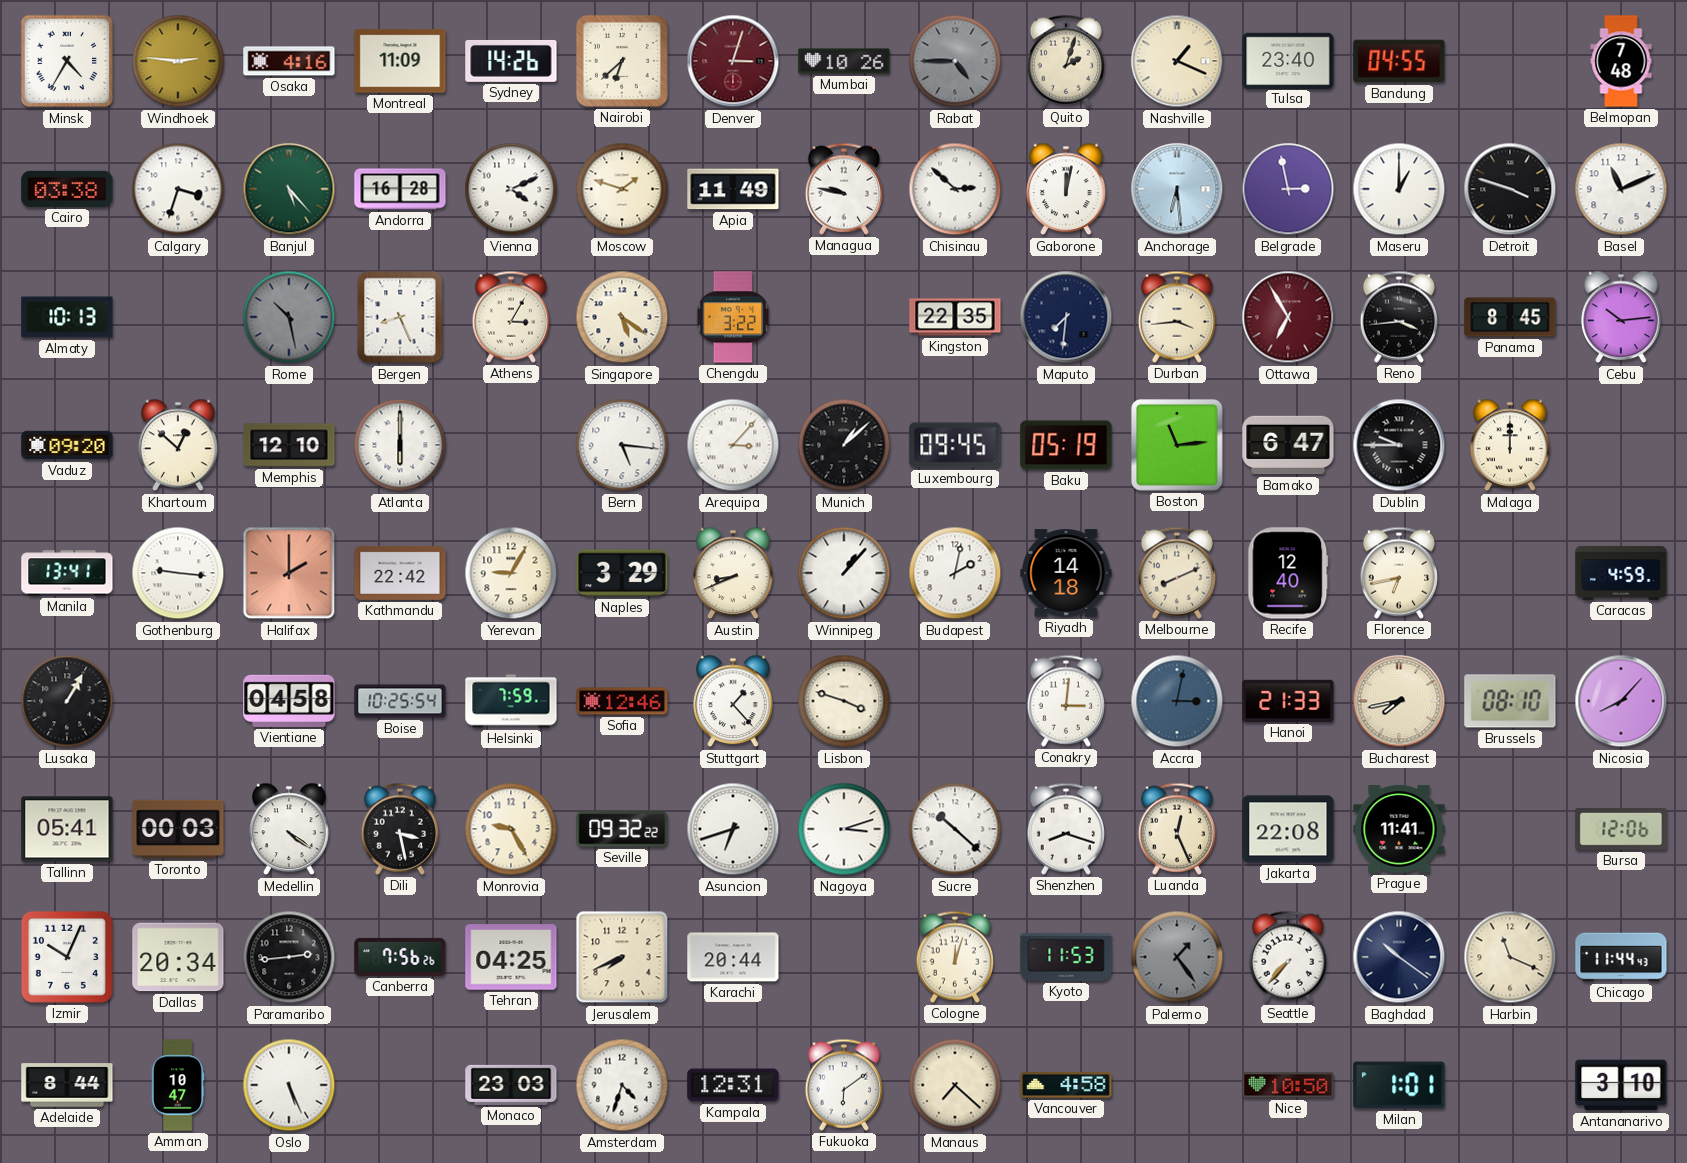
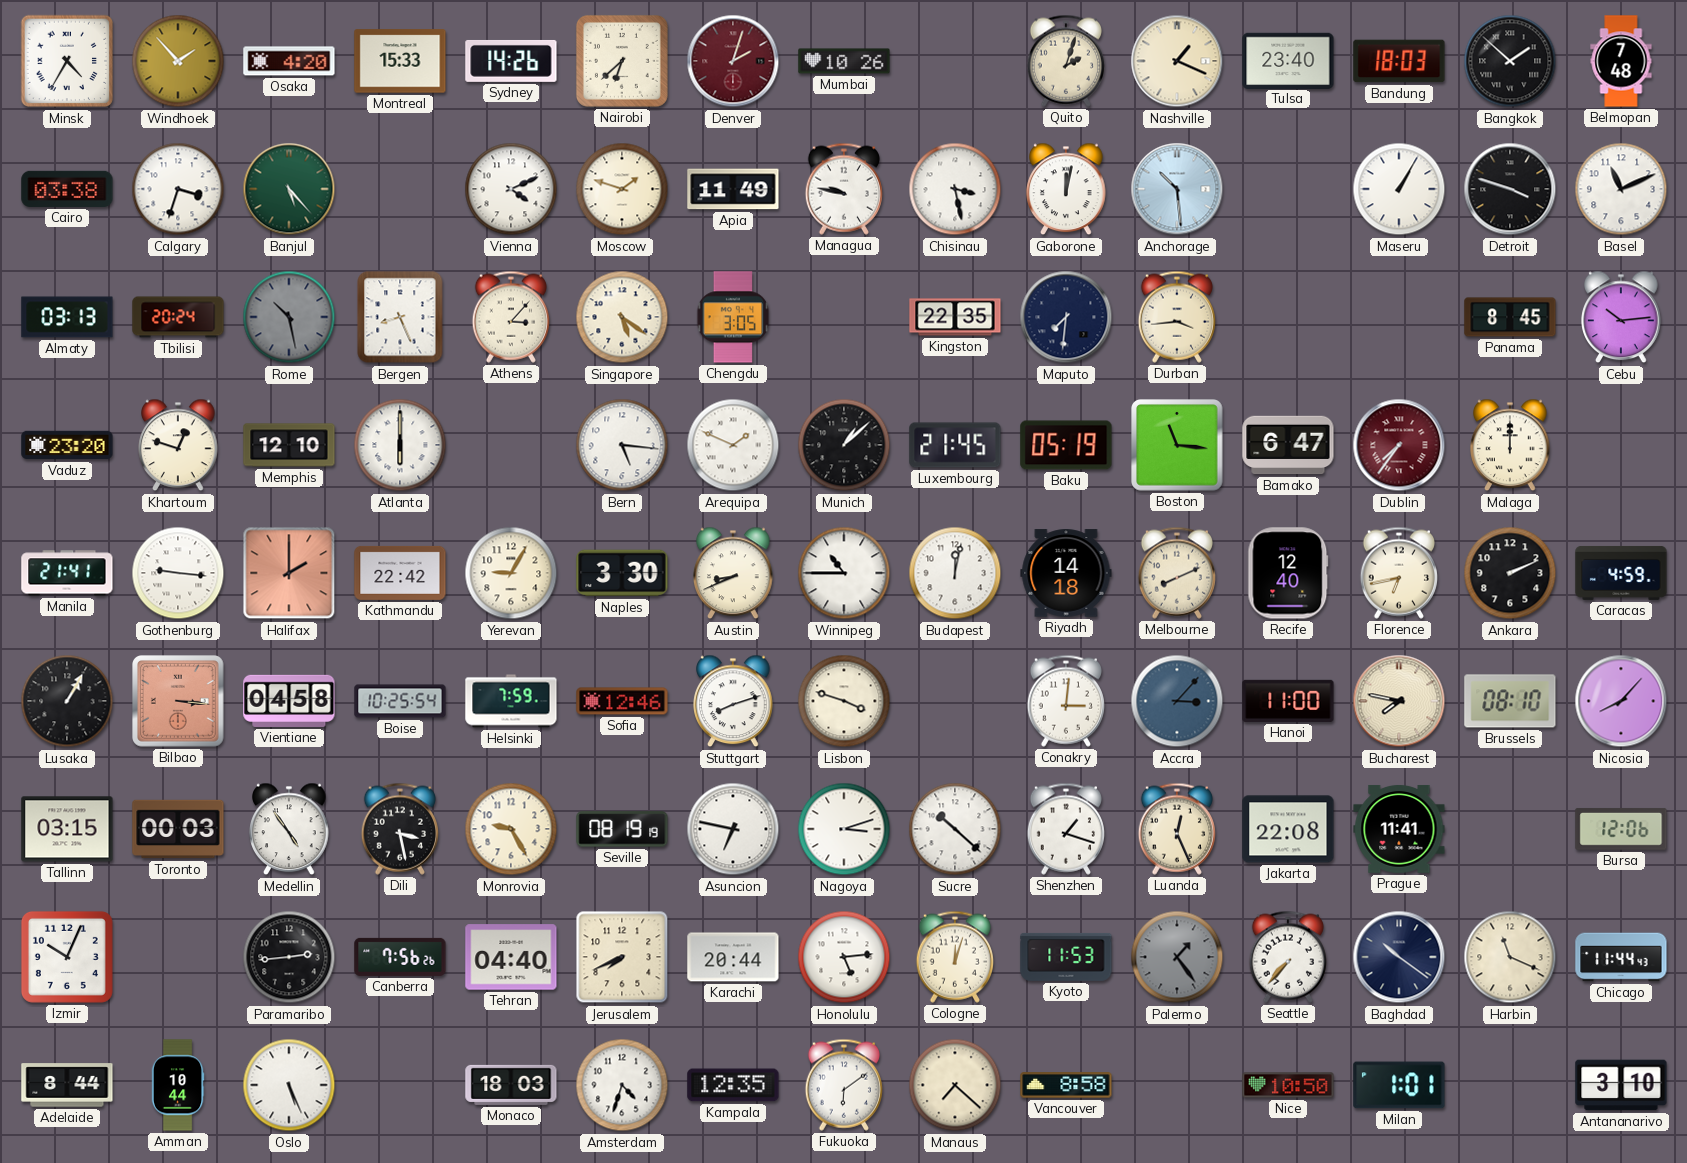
Windhoek: 2:46 -> 1:53 (178, 61)
Osaka: 4:16 -> 4:20 (289, 61)
Montreal: 11:09 -> 15:33 (400, 61)
Denver: 3:03 -> 2:03 (733, 61)
Rabat: 4:45 -> none (955, 61)
Bandung: 04:55 -> 18:03 (1399, 61)
Bangkok: none -> 1:52 (1510, 61)
Andorra: 16:28 -> none (400, 189)
Chisinau: 2:52 -> 3:28 (955, 189)
Anchorage: 6:29 -> 10:29 (1177, 189)
Belgrade: 2:58 -> none (1288, 189)
Maseru: 1:00 -> 1:05 (1399, 189)
Almaty: 10:13 -> 03:13 (67, 317)
Tbilisi: none -> 20:24 (178, 317)
Athens: 3:05 -> 3:07 (511, 317)
Chengdu: 3:22 -> 3:05 (733, 317)
Ottawa: 6:55 -> none (1288, 317)
Reno: 3:44 -> none (1399, 317)
Vaduz: 09:20 -> 23:20 (67, 445)
Khartoum: 12:52 -> 12:48 (178, 445)
Arequipa: 3:07 -> 1:49 (733, 445)
Luxembourg: 09:45 -> 21:45 (955, 445)
Boston: 11:14 -> 11:16 (1178, 446)
Dublin: 9:45 -> 7:36 (1399, 445)
Dublin dial: black -> burgundy (1399, 445)
Manila: 13:41 -> 21:41 (67, 573)
Naples: 3:29 -> 3:30 (622, 573)
Winnipeg: 1:07 -> 10:45 (844, 573)
Budapest: 2:02 -> 12:02 (955, 573)
Ankara: none -> 2:11 (1510, 573)
Bilbao: none -> 3:16 (179, 702)
Stuttgart: 1:23 -> 8:12 (733, 701)
Accra: 3:02 -> 3:07 (1177, 701)
Hanoi: 21:33 -> 11:00 (1288, 701)
Bucharest: 7:43 -> 7:47 (1399, 701)
Tallinn: 05:41 -> 03:15 (67, 829)
Medellin: 4:21 -> 4:54 (289, 829)
Seville: 09:32 -> 08:19 (622, 829)
Asuncion: 6:42 -> 6:47 (733, 829)
Shenzhen: 8:18 -> 1:18 (1066, 829)
Dallas: 20:34 -> none (178, 957)
Tehran: 04:25 -> 04:40 (511, 957)
Honolulu: none -> 5:14 (844, 957)
Amman: 10:47 -> 10:44 (178, 1085)
Monaco: 23:03 -> 18:03 (511, 1085)
Kampala: 12:31 -> 12:35 (733, 1085)
Vancouver: 4:58 -> 8:58 (1066, 1085)
